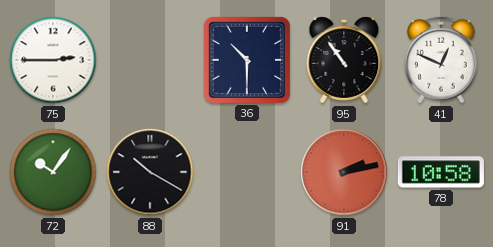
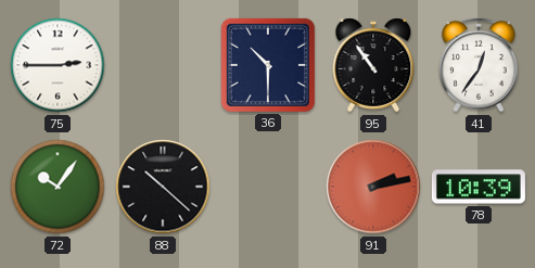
41: 12:49 -> 12:36 (479, 65)
88: 10:20 -> 10:22 (163, 187)
78: 10:58 -> 10:39 (479, 187)
